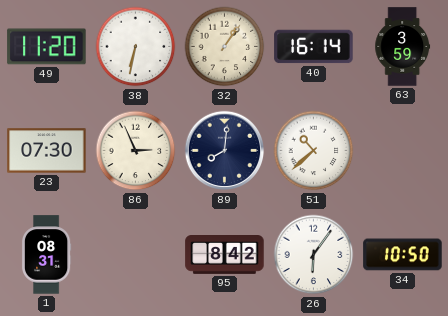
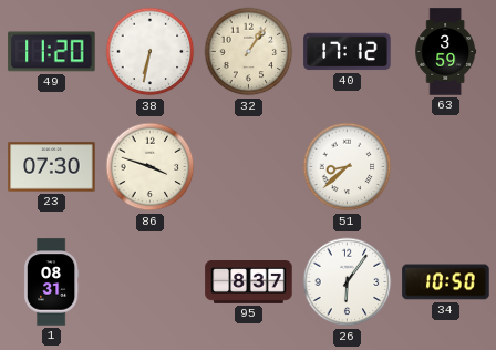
40: 16:14 -> 17:12 (348, 52)
86: 2:56 -> 3:48 (151, 167)
89: 8:01 -> none (225, 151)
51: 10:38 -> 8:38 (348, 167)
95: 8:42 -> 8:37 (249, 282)
